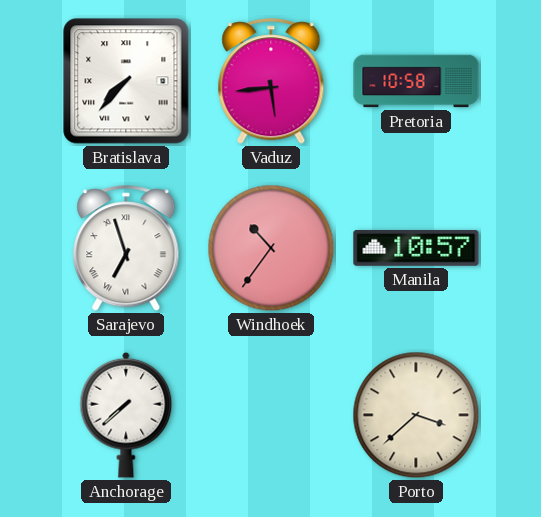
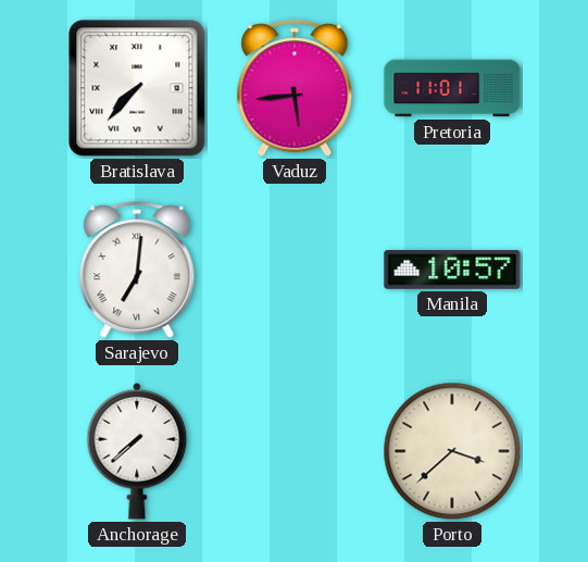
Pretoria: 10:58 -> 11:01 (452, 88)
Sarajevo: 6:57 -> 7:01 (137, 271)
Windhoek: 10:36 -> none (271, 248)
